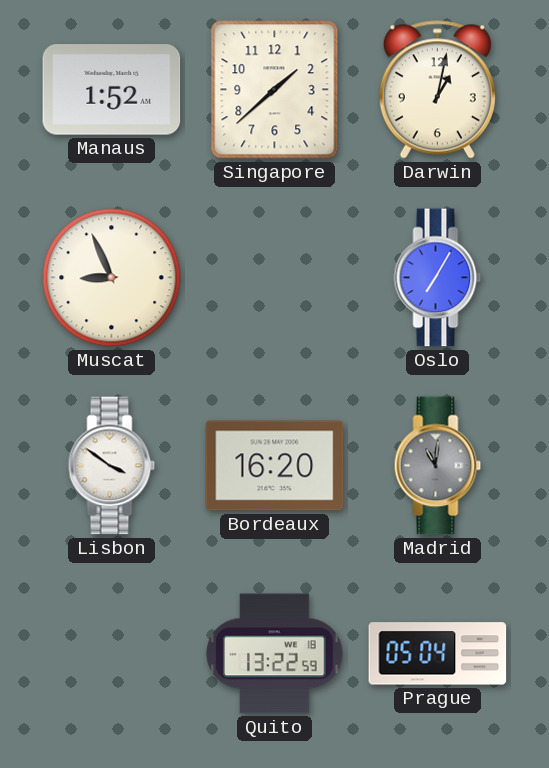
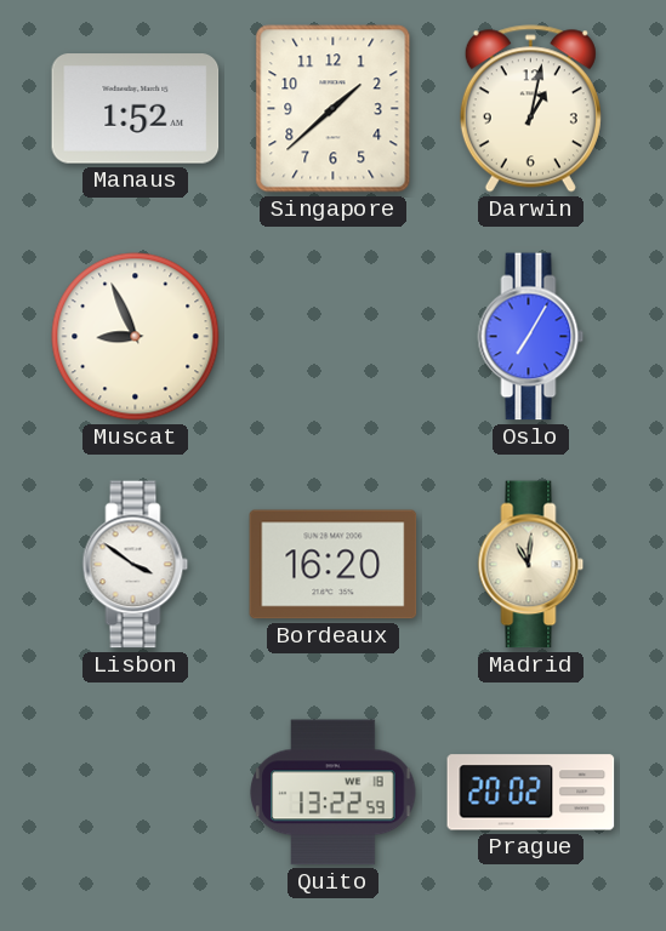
Madrid dial: grey -> cream (531, 565)
Prague: 05:04 -> 20:02 (531, 793)
